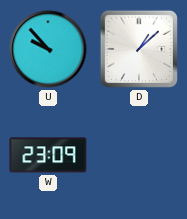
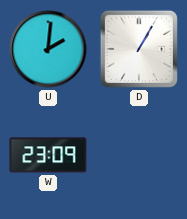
U: 9:53 -> 2:01 (48, 49)
D: 1:08 -> 1:05 (139, 49)
